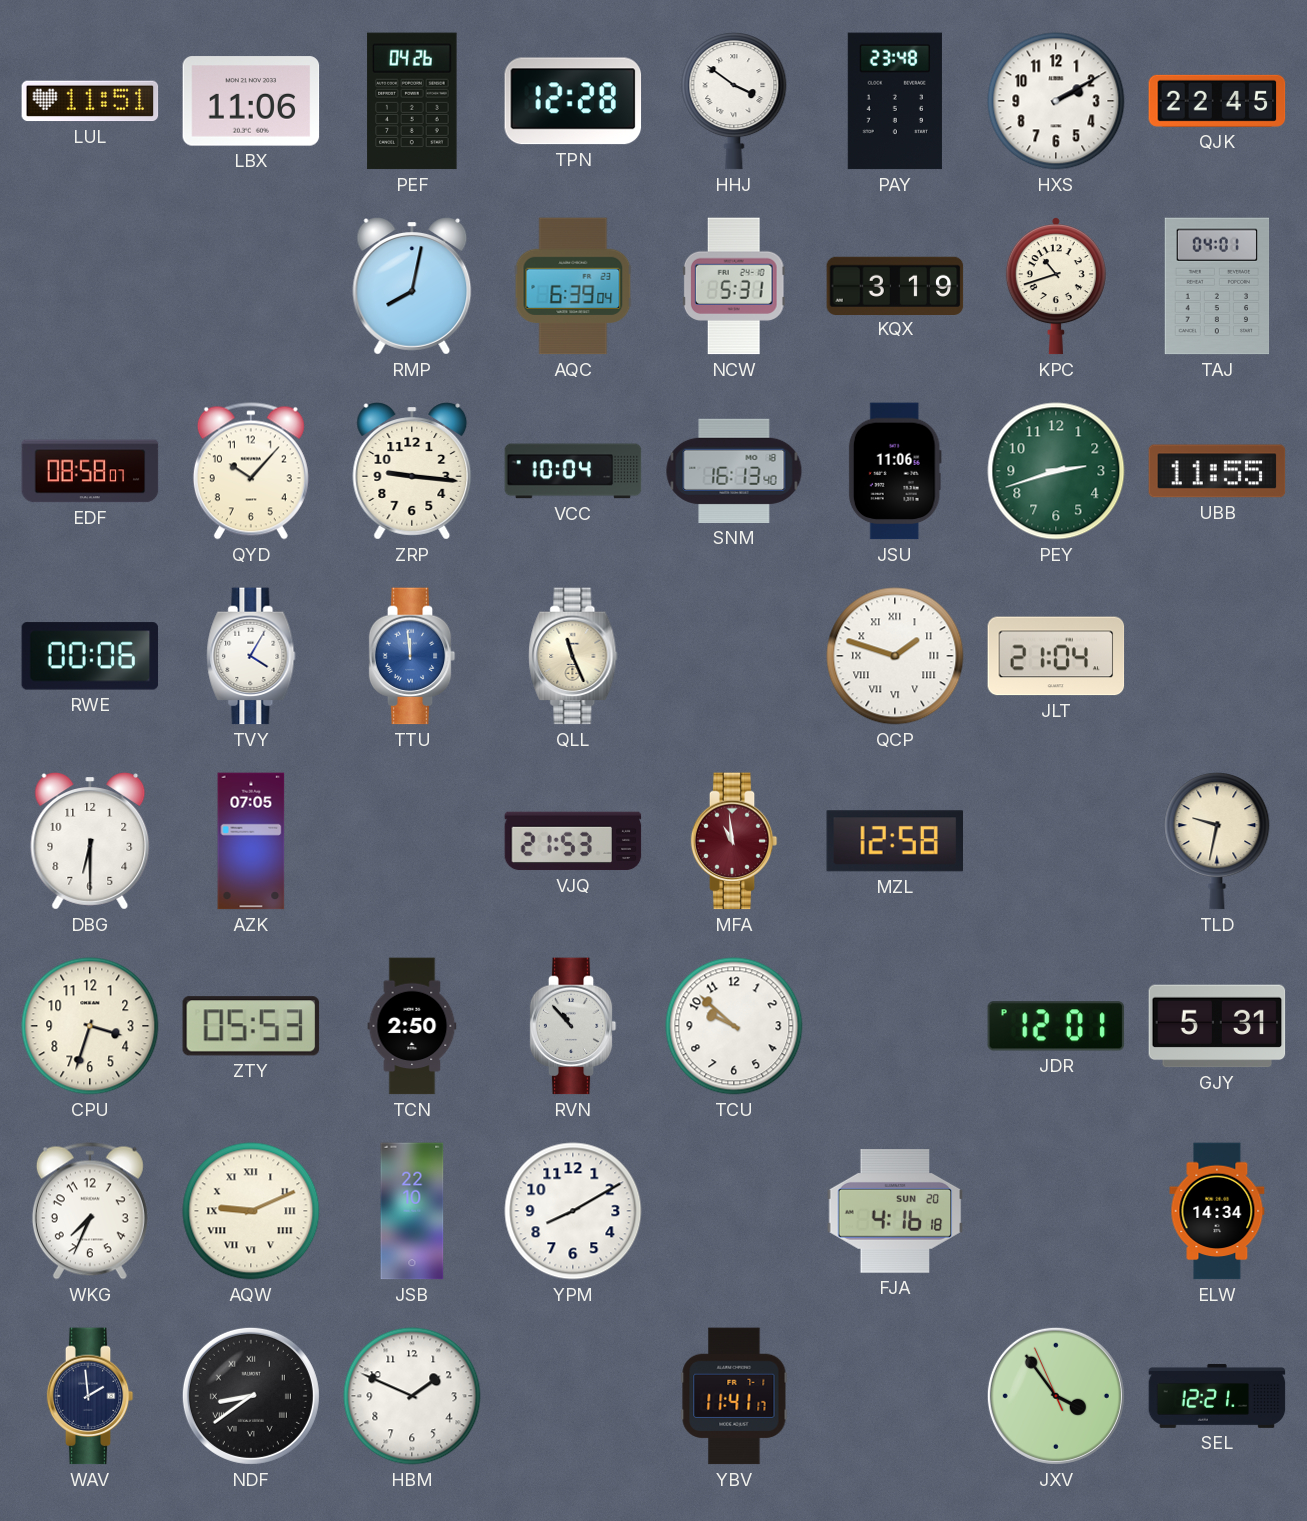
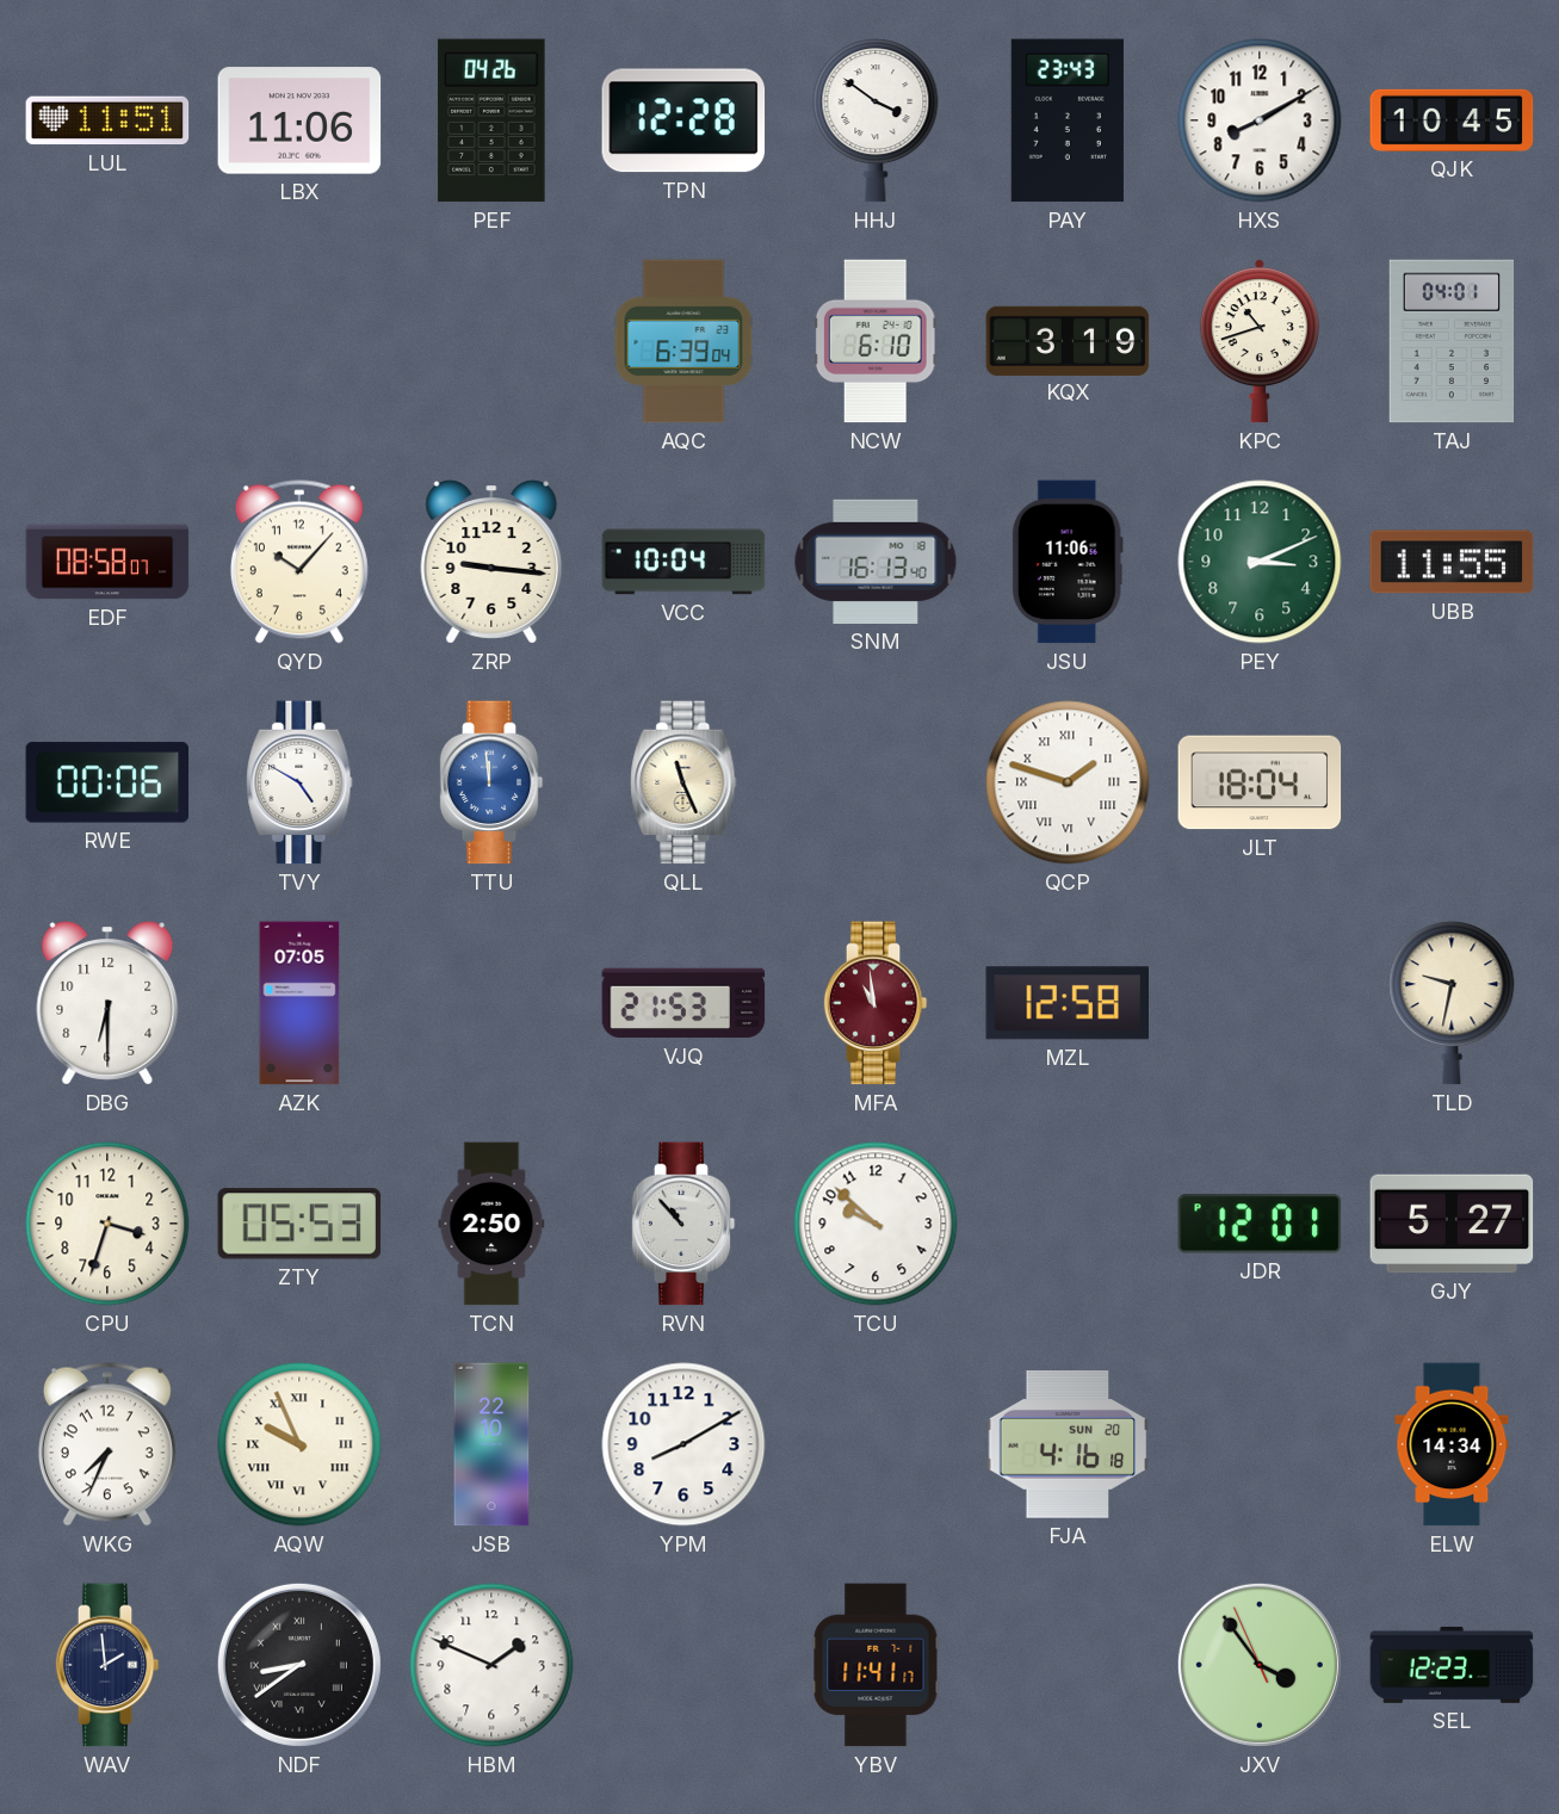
PAY: 23:48 -> 23:43 (1068, 120)
HXS: 2:10 -> 8:10 (1260, 120)
QJK: 22:45 -> 10:45 (1452, 120)
RMP: 8:02 -> none (412, 286)
NCW: 5:31 -> 6:10 (876, 341)
PEY: 2:42 -> 3:11 (1260, 562)
TVY: 4:05 -> 4:50 (299, 782)
JLT: 21:04 -> 18:04 (1260, 782)
GJY: 5:31 -> 5:27 (1452, 1224)
AQW: 9:11 -> 9:56 (299, 1444)
SEL: 12:21 -> 12:23 (1452, 1665)
